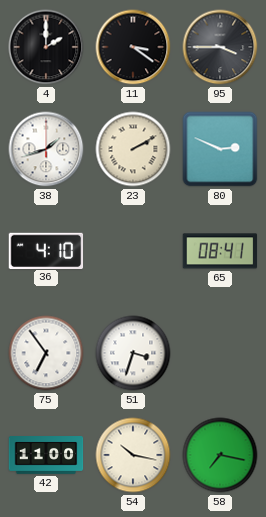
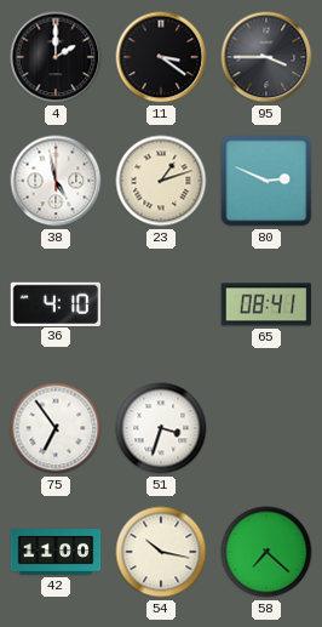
38: 1:42 -> 4:58 (56, 181)
23: 2:10 -> 1:12 (161, 181)
58: 7:17 -> 7:22 (266, 552)
